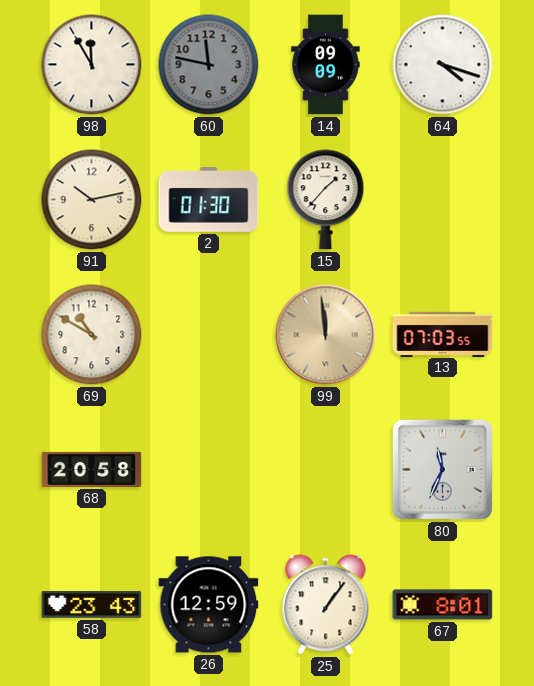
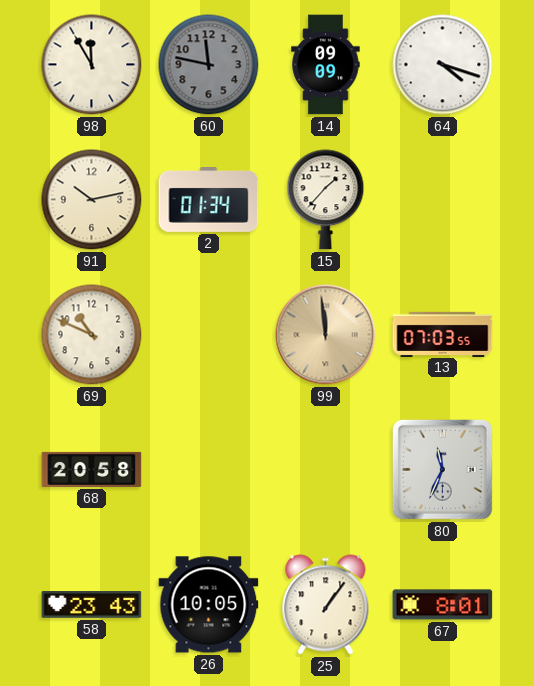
2: 01:30 -> 01:34 (209, 200)
69: 10:50 -> 10:49 (92, 335)
26: 12:59 -> 10:05 (209, 605)
